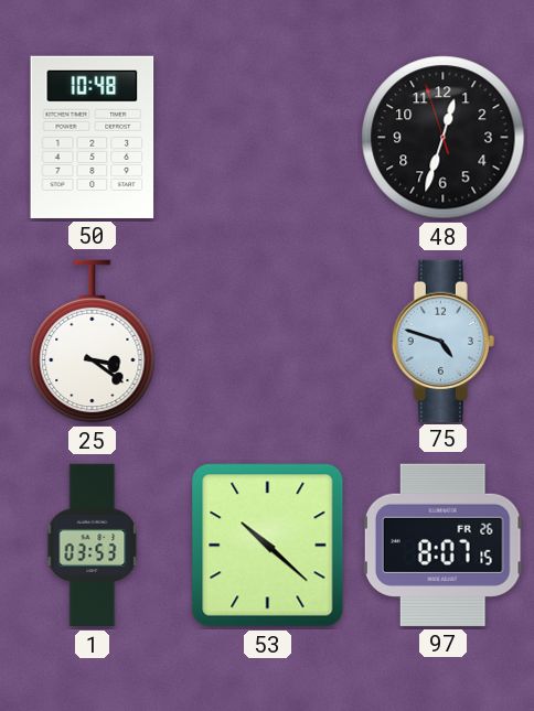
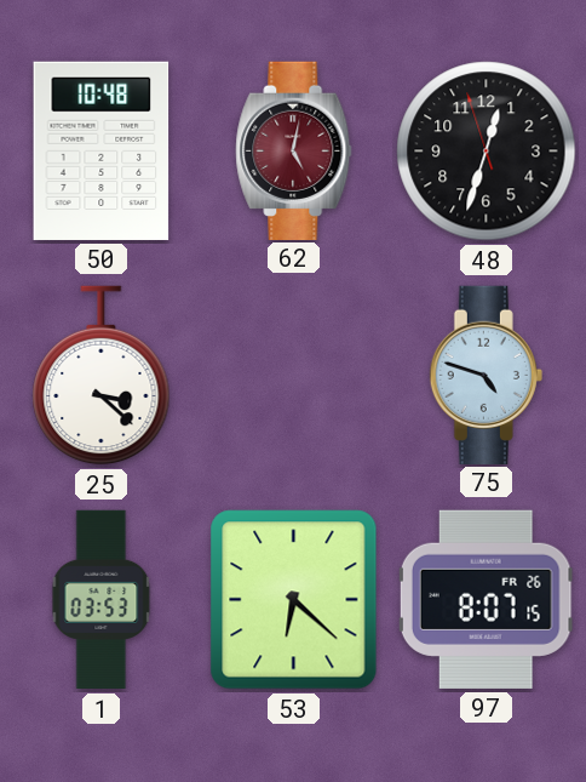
62: none -> 5:02 (294, 150)
25: 3:21 -> 3:22 (102, 376)
53: 10:22 -> 6:22 (294, 600)
